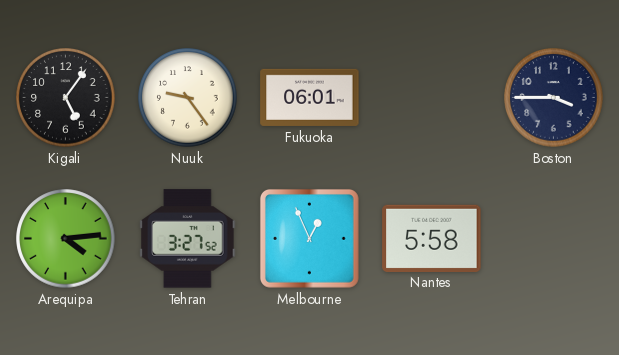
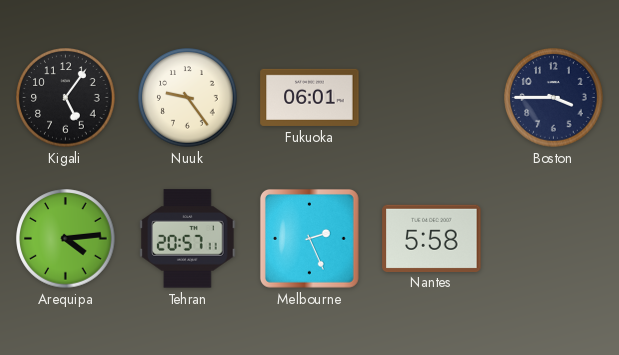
Tehran: 3:27 -> 20:57 (188, 239)
Melbourne: 12:56 -> 2:26 (309, 238)
